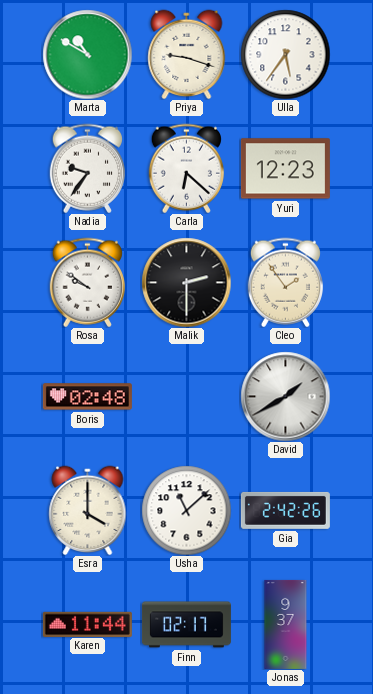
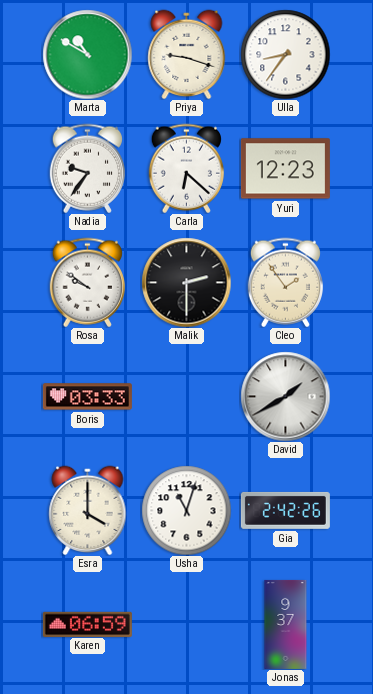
Ulla: 5:36 -> 8:36 (285, 54)
Boris: 02:48 -> 03:33 (87, 397)
Usha: 11:08 -> 11:03 (186, 510)
Karen: 11:44 -> 06:59 (87, 624)
Finn: 02:17 -> none (186, 625)
